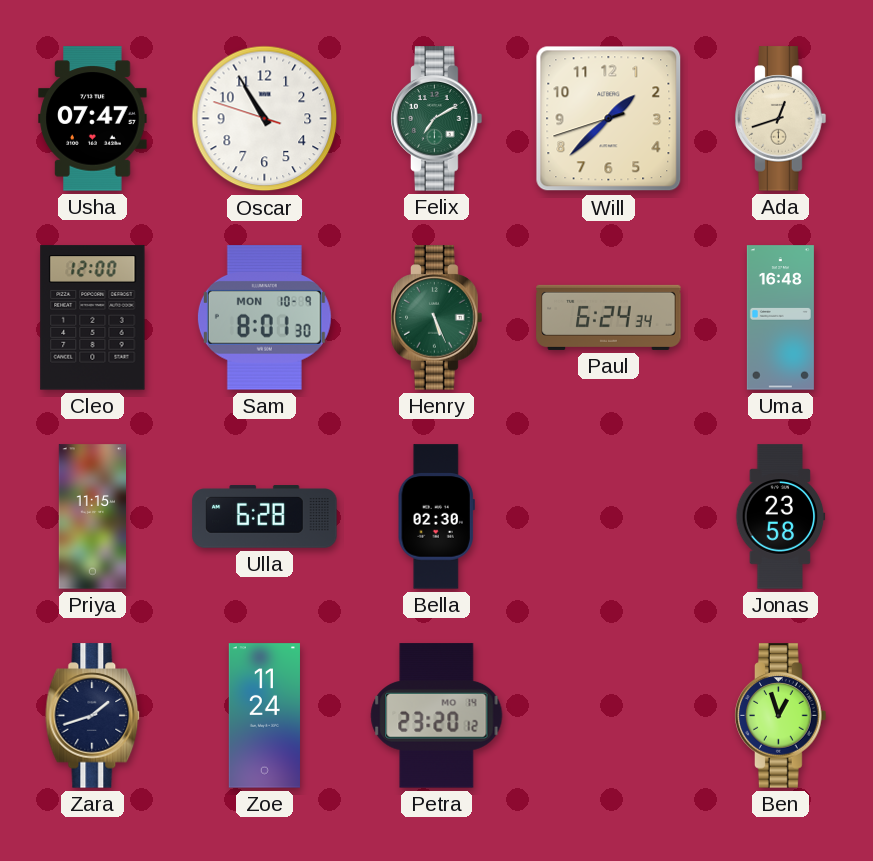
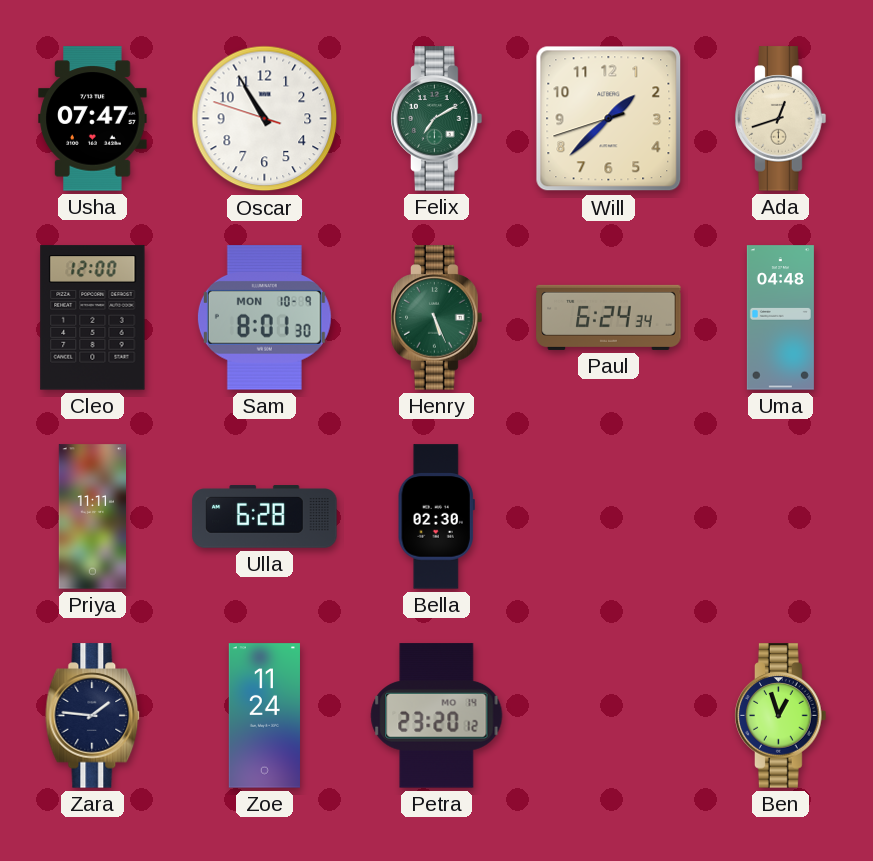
Uma: 16:48 -> 04:48 (780, 318)
Priya: 11:15 -> 11:11 (92, 517)
Jonas: 23:58 -> none (781, 517)
Zara: 1:42 -> 1:46 (93, 716)
